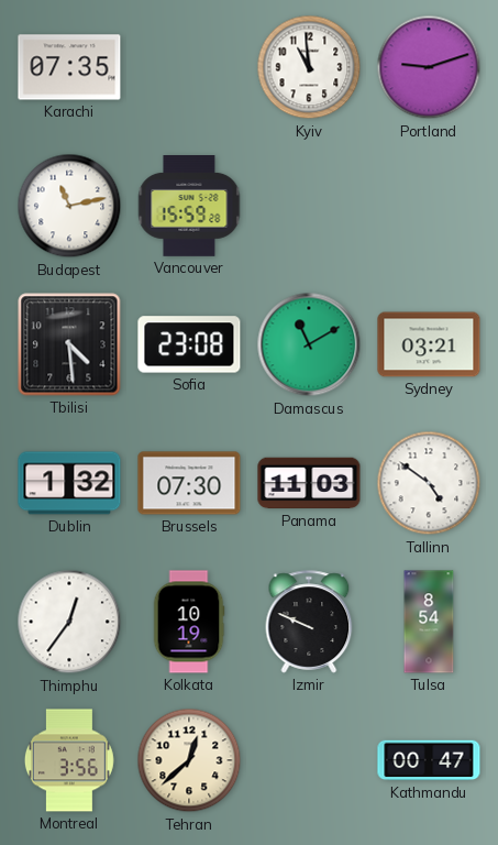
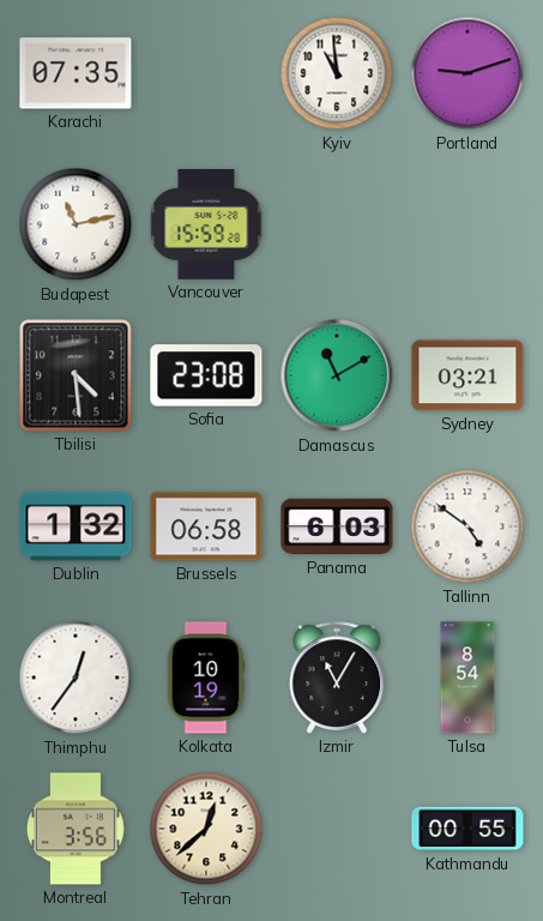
Brussels: 07:30 -> 06:58 (206, 526)
Panama: 11:03 -> 6:03 (337, 526)
Izmir: 9:49 -> 11:05 (337, 678)
Kathmandu: 00:47 -> 00:55 (467, 829)
